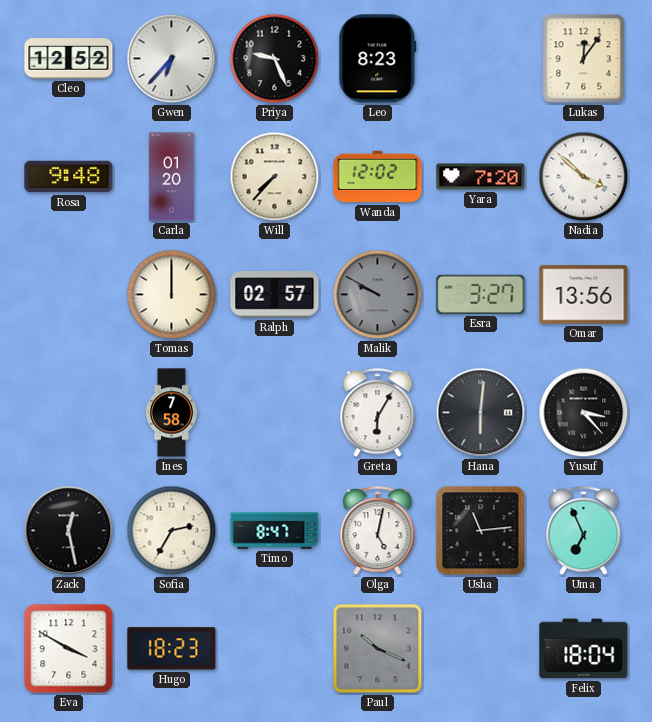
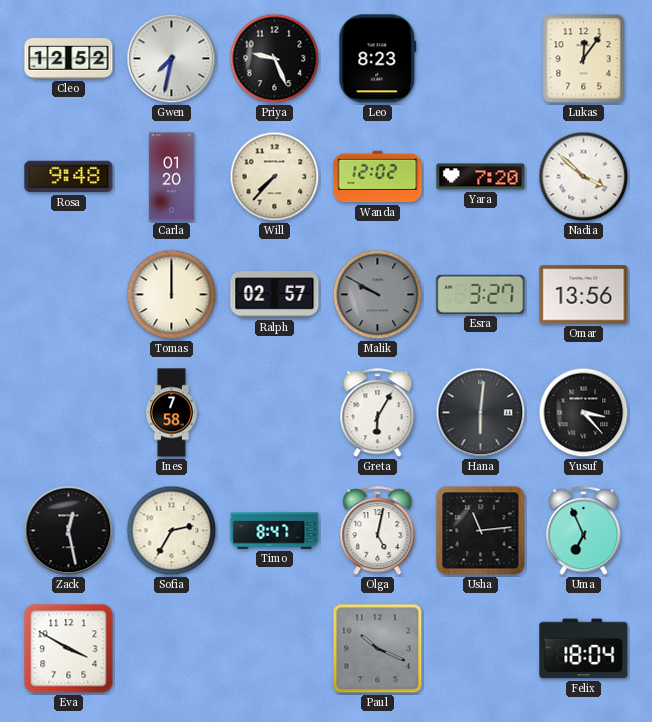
Gwen: 6:37 -> 7:32 (172, 59)
Hugo: 18:23 -> none (172, 649)
